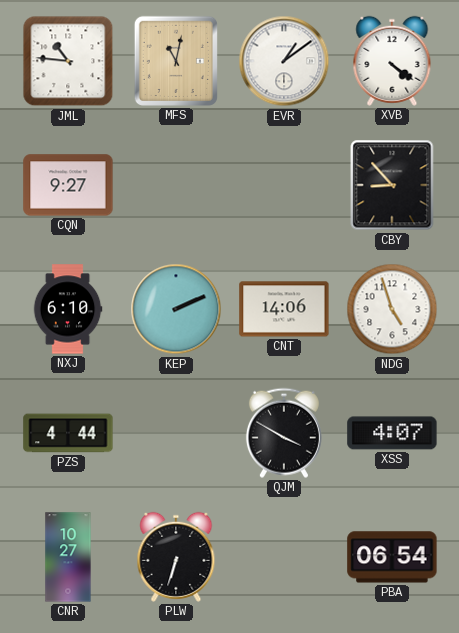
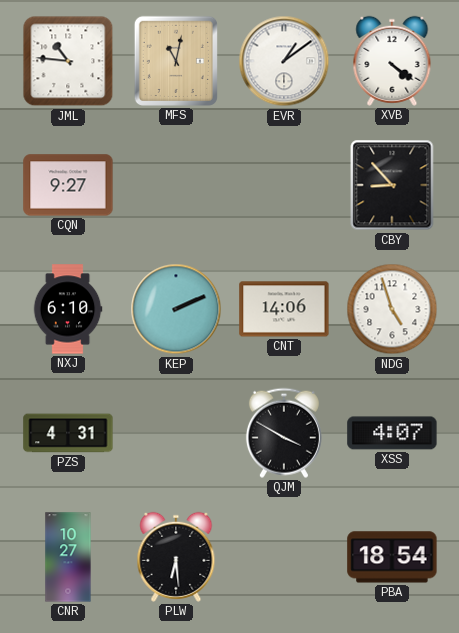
PZS: 4:44 -> 4:31 (68, 433)
PLW: 6:33 -> 6:29 (176, 557)
PBA: 06:54 -> 18:54 (392, 557)
